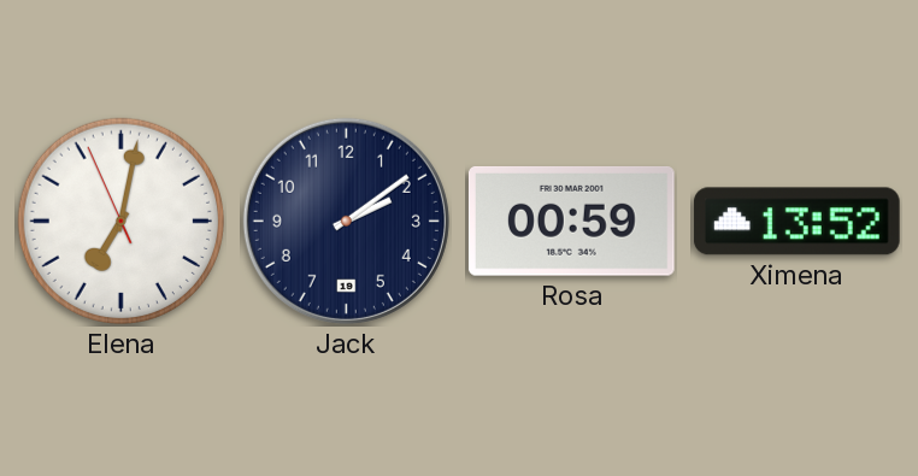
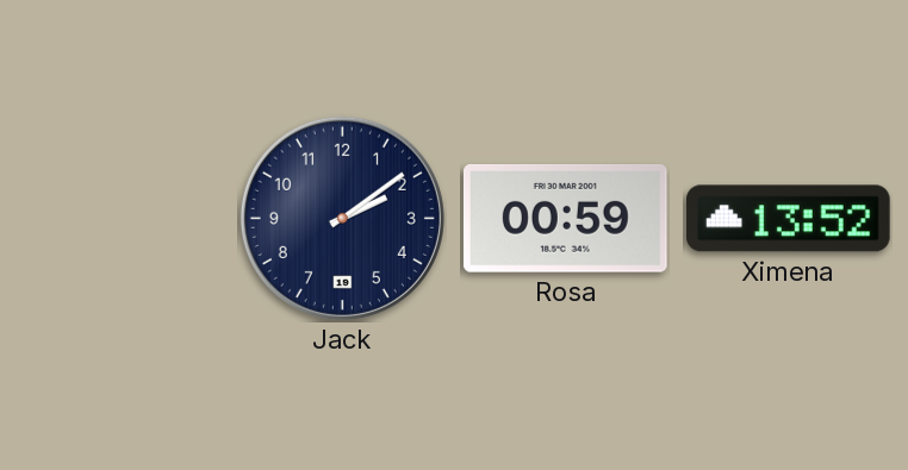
Elena: 7:01 -> none (120, 221)
